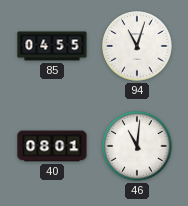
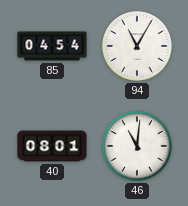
85: 04:55 -> 04:54 (52, 46)
94: 11:03 -> 11:05 (137, 46)
